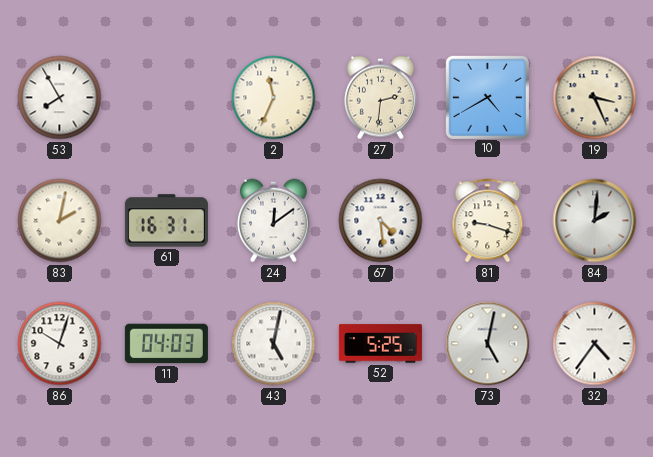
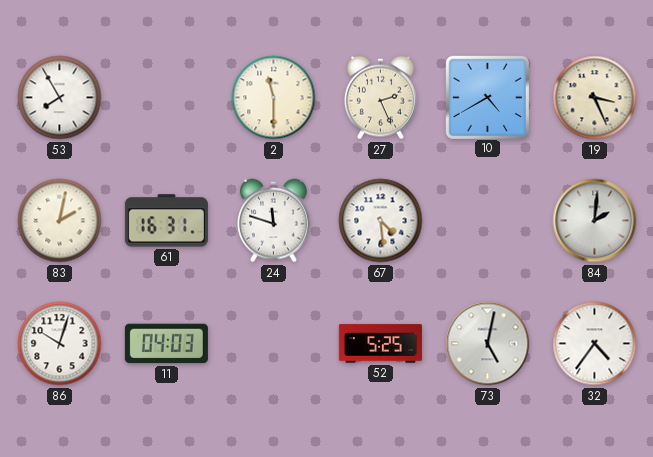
2: 11:34 -> 11:30 (274, 98)
27: 2:31 -> 2:26 (380, 98)
24: 12:09 -> 11:48 (273, 221)
81: 9:18 -> none (488, 221)
43: 5:02 -> none (274, 344)
